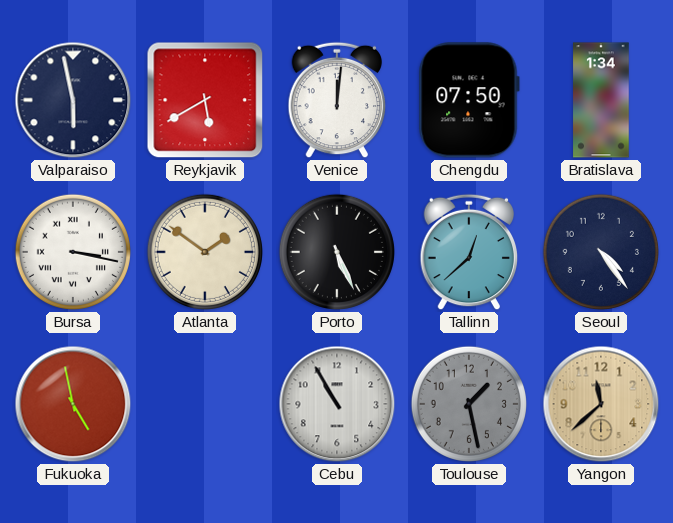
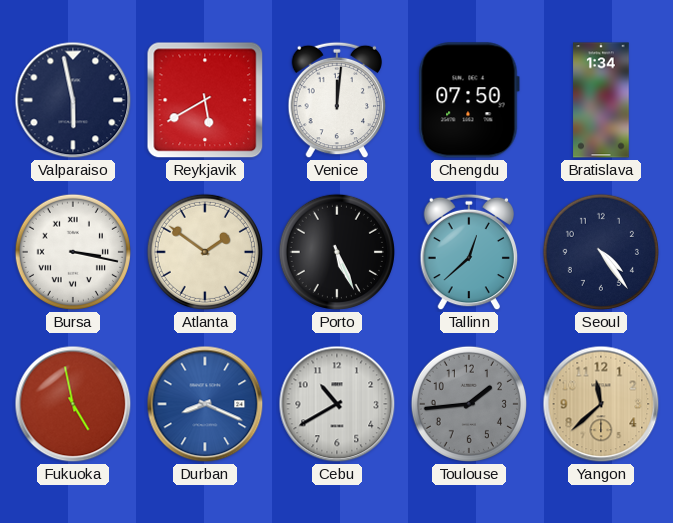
Durban: none -> 8:19 (205, 404)
Cebu: 10:55 -> 10:40 (337, 404)
Toulouse: 1:28 -> 1:44 (469, 404)
